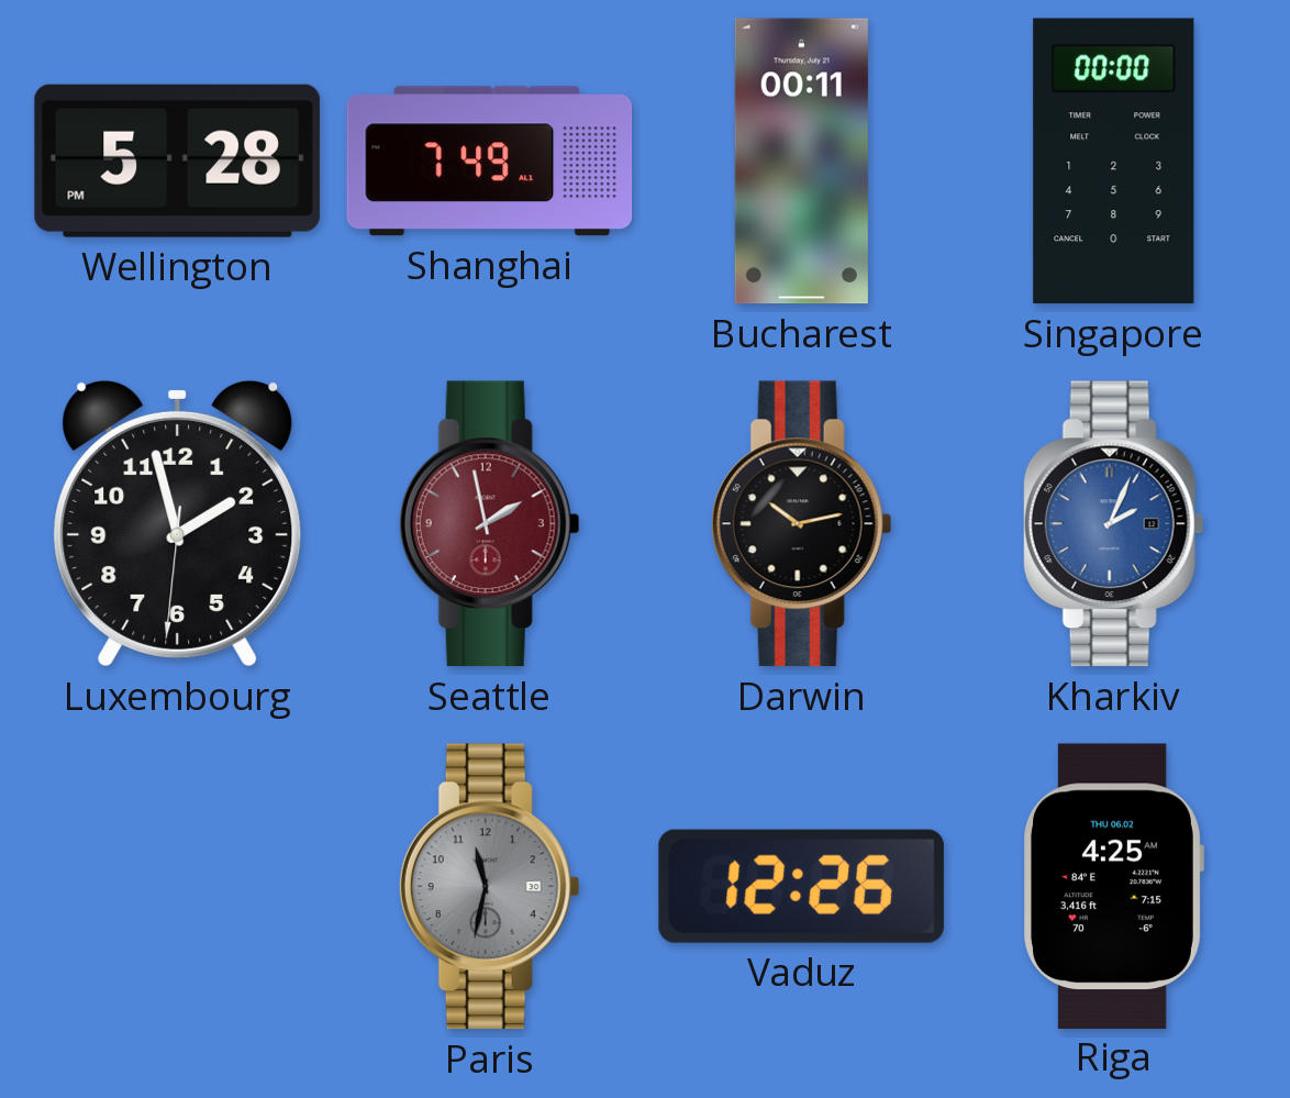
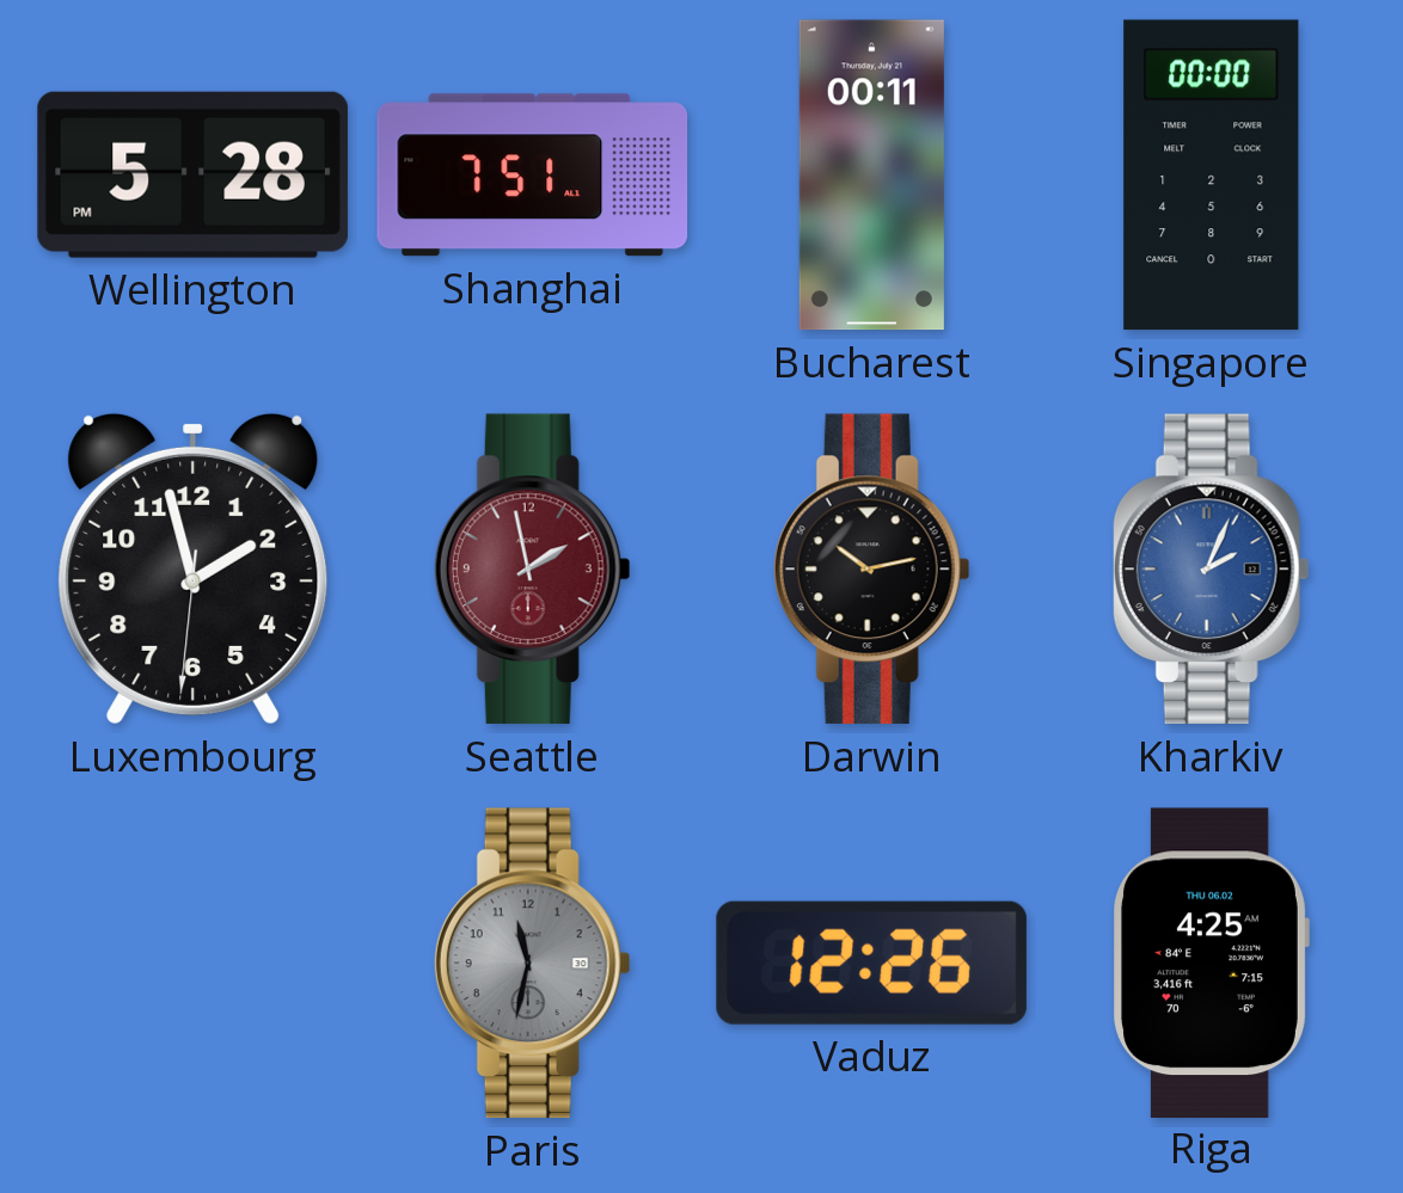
Shanghai: 7:49 -> 7:51 (533, 176)
